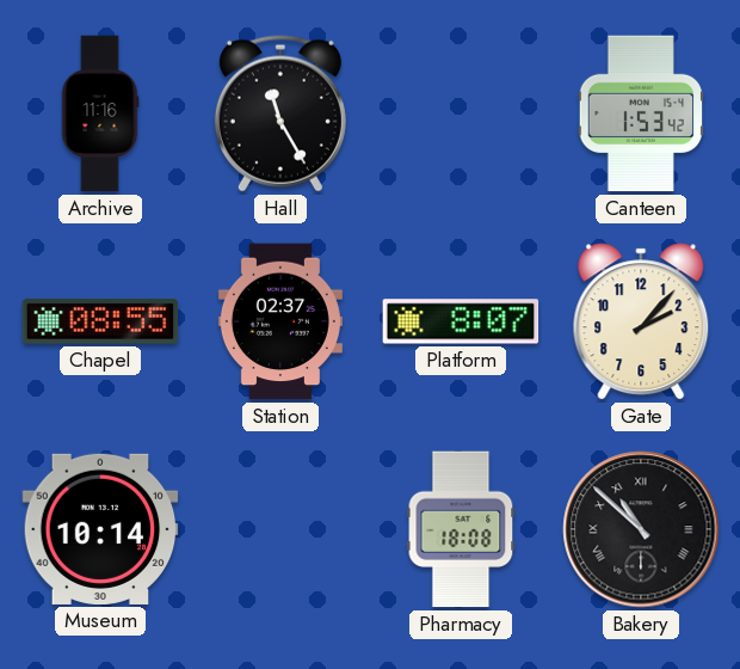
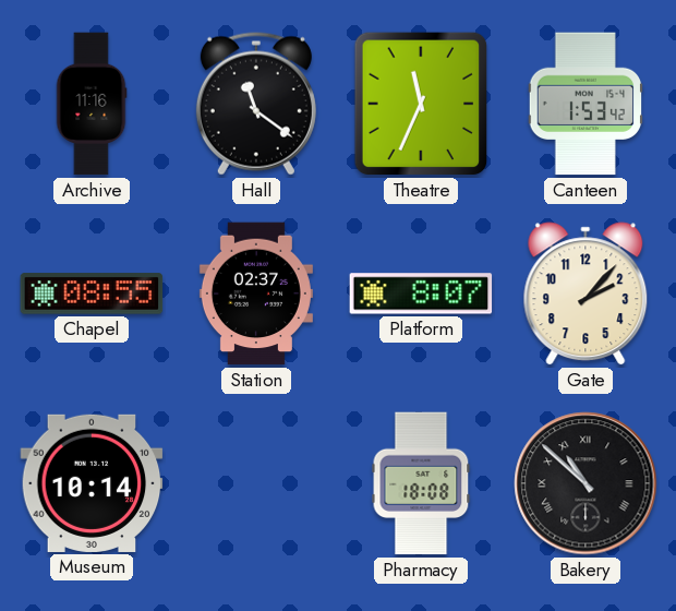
Hall: 11:25 -> 11:21 (256, 104)
Theatre: none -> 11:34 (421, 104)
